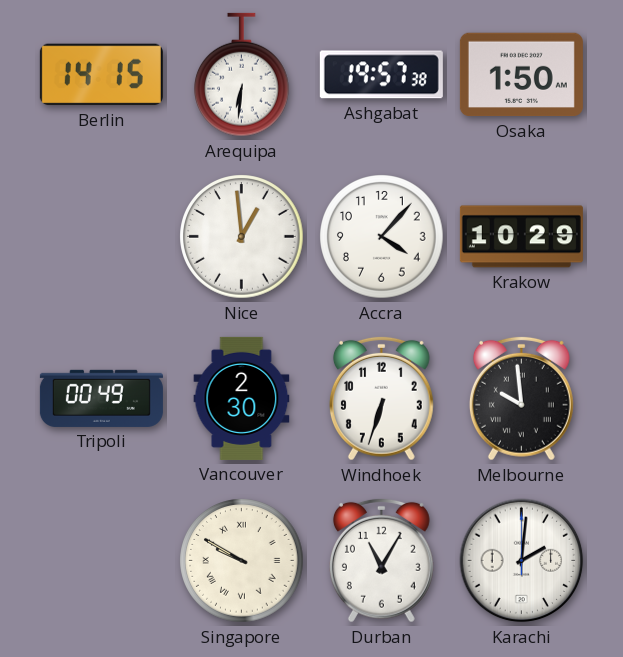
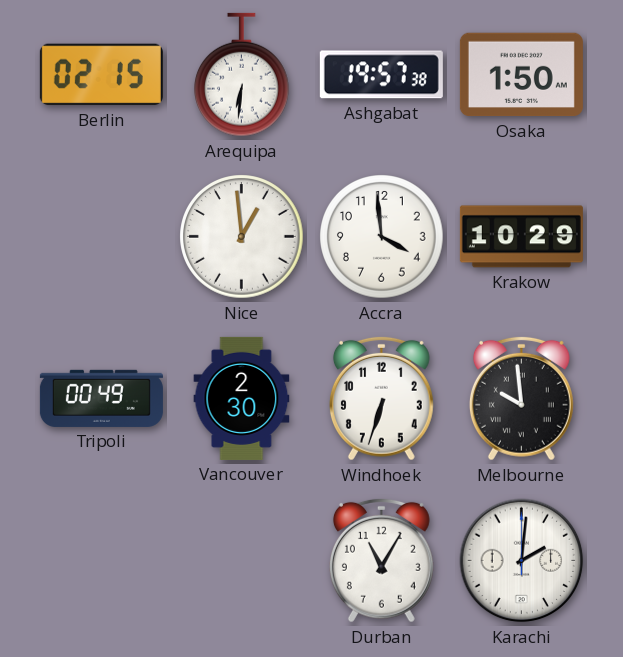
Berlin: 14:15 -> 02:15 (101, 75)
Accra: 4:07 -> 3:59 (382, 237)
Singapore: 9:50 -> none (242, 561)
